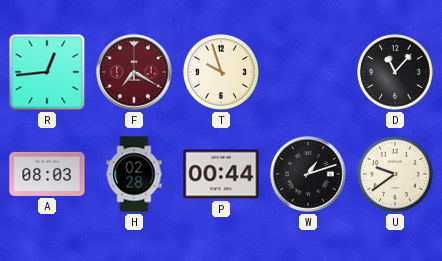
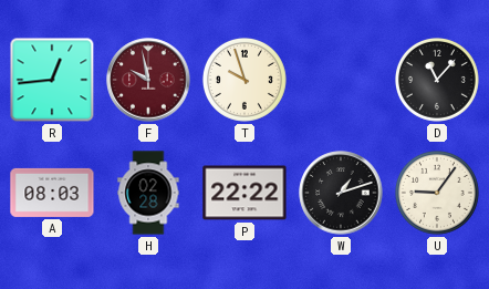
F: 7:20 -> 9:58 (148, 80)
P: 00:44 -> 22:22 (245, 193)
U: 9:39 -> 9:06 (437, 193)
